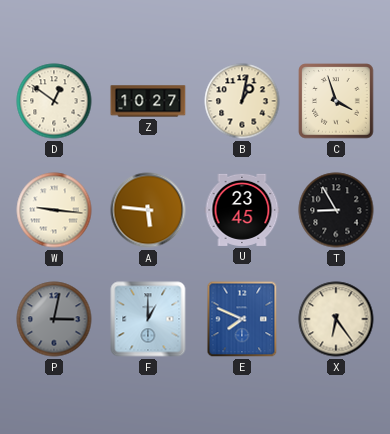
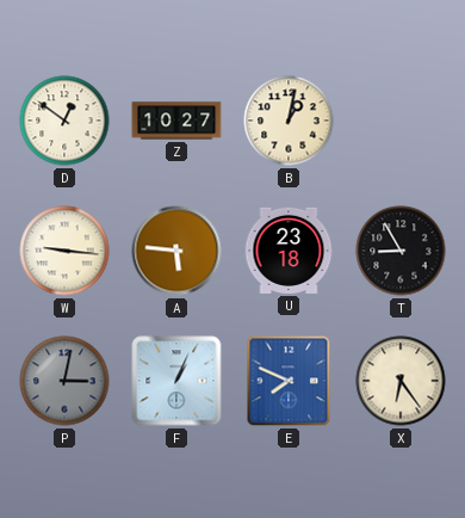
C: 3:57 -> none (336, 101)
U: 23:45 -> 23:18 (289, 251)
F: 1:00 -> 1:04 (176, 381)
